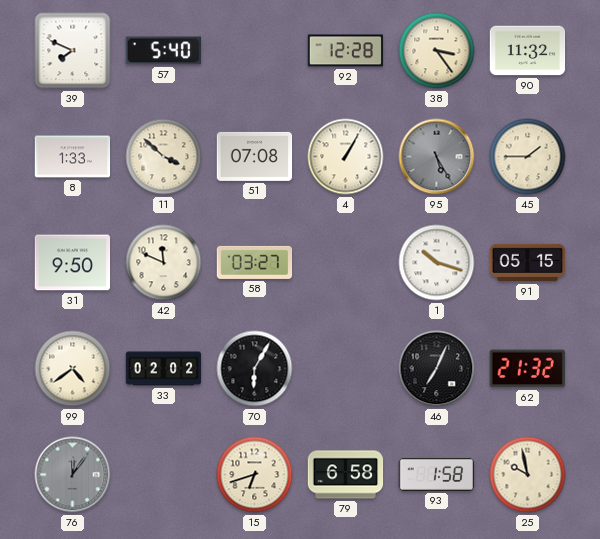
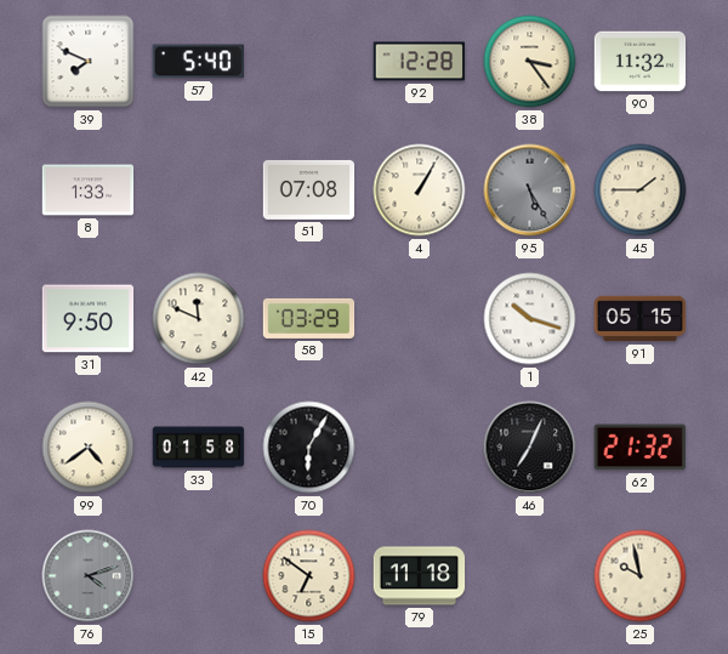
11: 3:52 -> none (164, 157)
58: 03:27 -> 03:29 (309, 318)
33: 02:02 -> 01:58 (199, 448)
76: 12:06 -> 4:12 (89, 576)
15: 6:42 -> 6:51 (309, 576)
79: 6:58 -> 11:18 (420, 576)
93: 1:58 -> none (437, 474)
